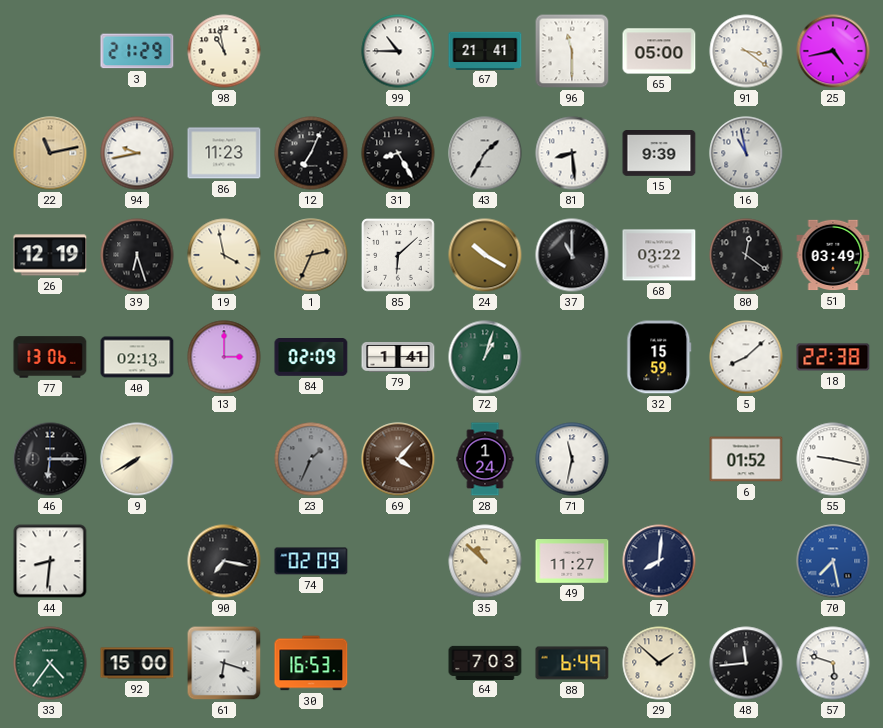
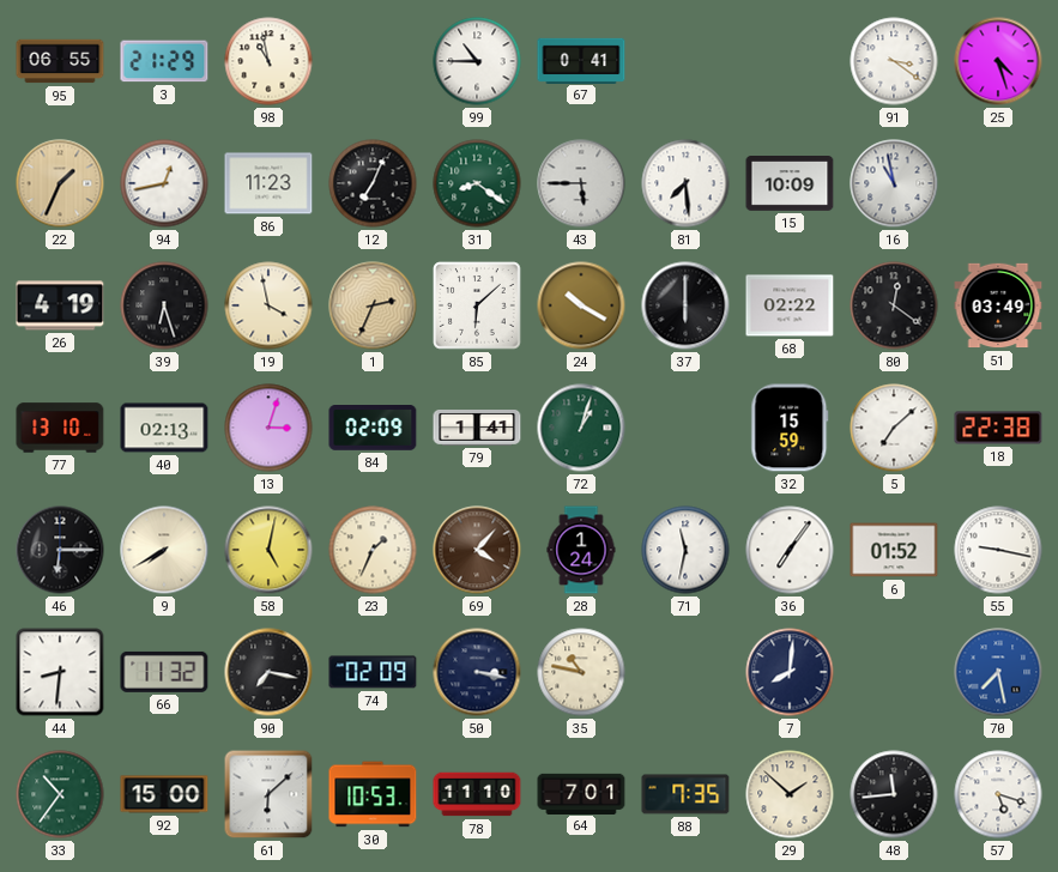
95: none -> 06:55 (60, 61)
67: 21:41 -> 0:41 (581, 60)
96: 11:30 -> none (572, 51)
65: 05:00 -> none (659, 51)
25: 4:43 -> 4:27 (998, 61)
22: 11:13 -> 1:34 (60, 183)
94: 9:43 -> 12:43 (164, 183)
31: 8:25 -> 8:21 (477, 183)
31 dial: black -> green (477, 183)
43: 1:35 -> 5:45 (581, 183)
81: 8:29 -> 7:29 (685, 183)
15: 9:39 -> 10:09 (790, 184)
26: 12:19 -> 4:19 (60, 305)
37: 11:00 -> 6:00 (685, 305)
68: 03:22 -> 02:22 (790, 305)
77: 13:06 -> 13:10 (60, 428)
13: 3:00 -> 3:03 (268, 428)
5: 8:08 -> 7:08 (894, 428)
58: none -> 5:02 (268, 550)
23 dial: grey -> cream (373, 550)
36: none -> 7:06 (790, 550)
66: none -> 11:32 (164, 672)
50: none -> 3:17 (477, 672)
35: 10:52 -> 10:47 (581, 672)
49: 11:27 -> none (572, 561)
33: 4:36 -> 10:36 (60, 794)
61: 6:18 -> 6:08 (268, 794)
30: 16:53 -> 10:53 (373, 794)
78: none -> 11:10 (477, 794)
64: 7:03 -> 7:01 (581, 793)
88: 6:49 -> 7:35 (685, 794)
57: 5:48 -> 5:18 (998, 794)
